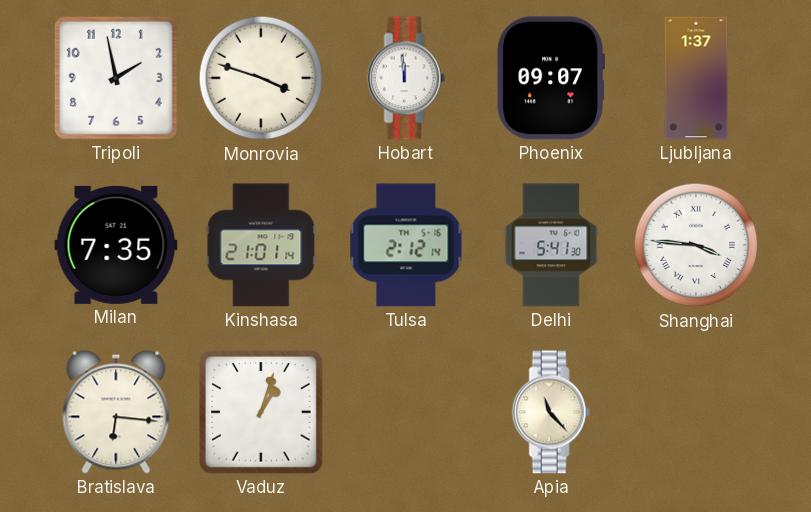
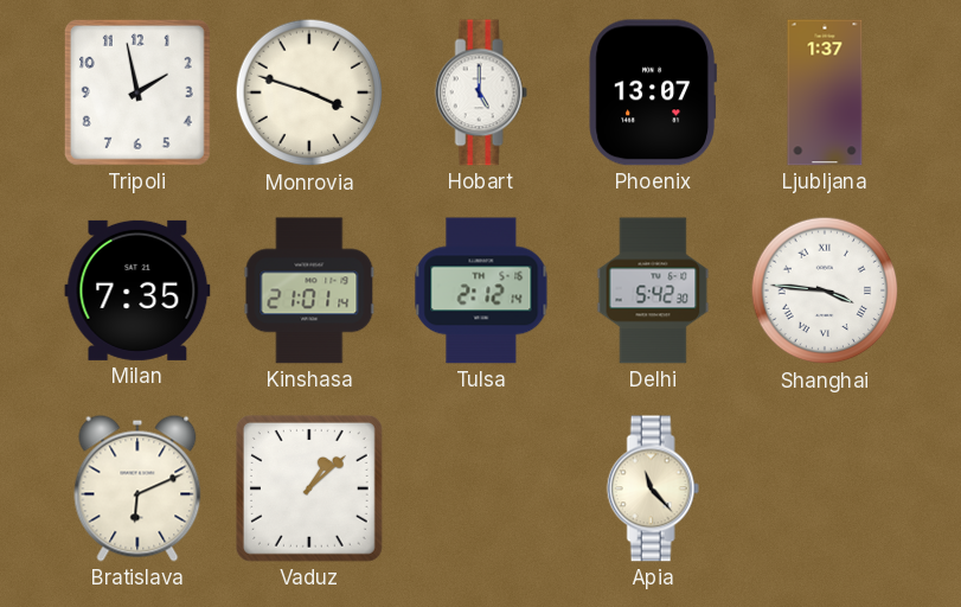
Hobart: 11:59 -> 5:00 (481, 92)
Phoenix: 09:07 -> 13:07 (653, 92)
Delhi: 5:41 -> 5:42 (653, 290)
Bratislava: 6:16 -> 6:11 (137, 488)
Vaduz: 1:03 -> 1:08 (309, 488)
